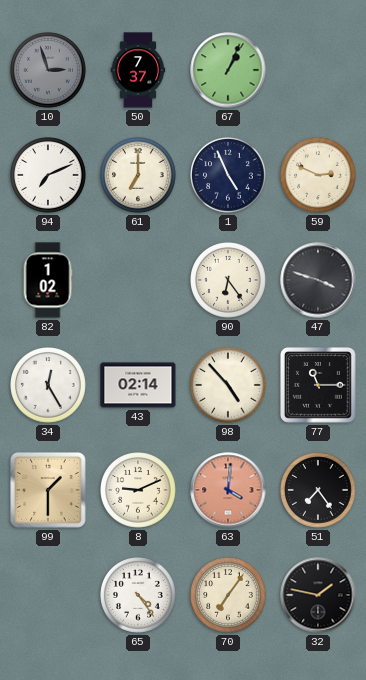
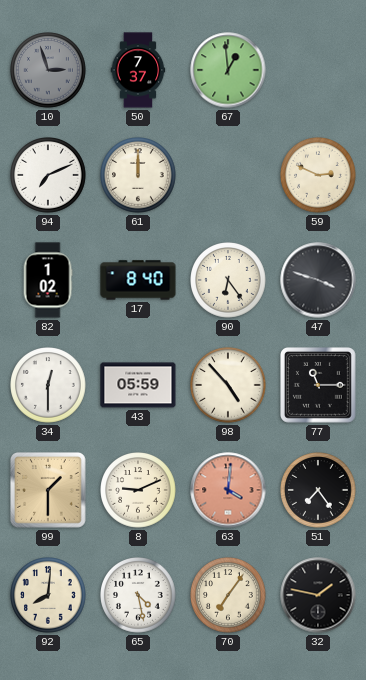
67: 1:04 -> 12:59 (228, 70)
61: 7:00 -> 12:00 (138, 175)
1: 4:56 -> none (228, 175)
17: none -> 8:40 (138, 280)
34: 12:25 -> 12:30 (48, 385)
43: 02:14 -> 05:59 (138, 385)
92: none -> 8:01 (48, 595)
65: 4:24 -> 4:28 (138, 595)
